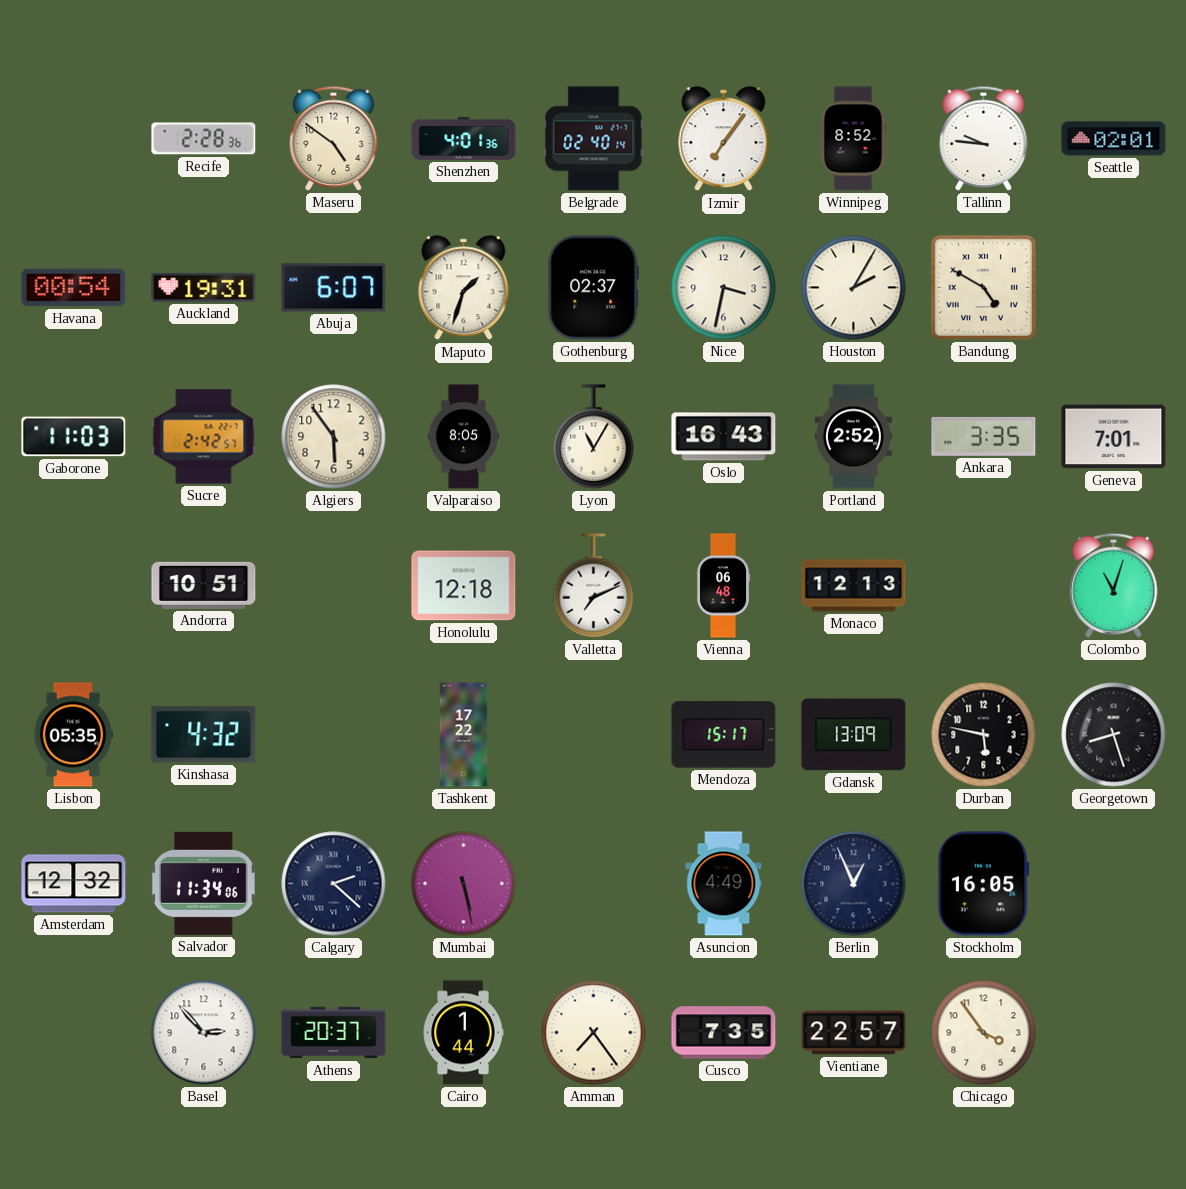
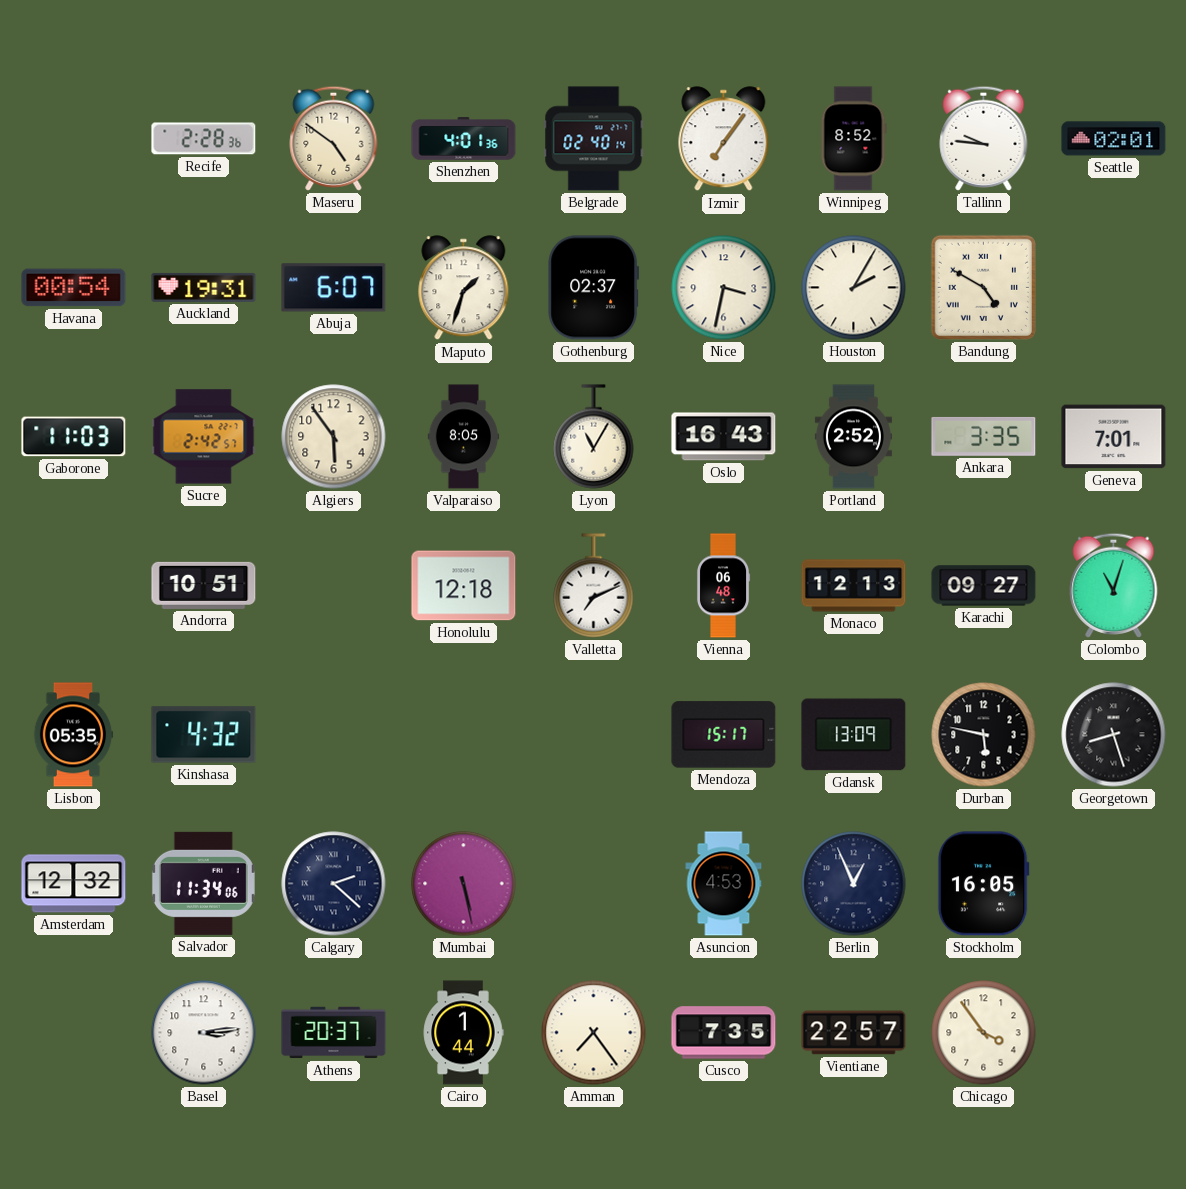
Karachi: none -> 09:27 (984, 586)
Tashkent: 17:22 -> none (464, 735)
Asuncion: 4:49 -> 4:53 (724, 884)
Basel: 2:53 -> 3:14 (204, 1033)
